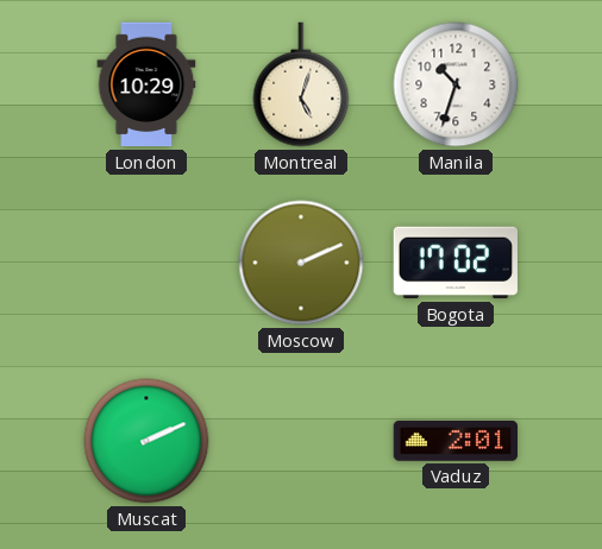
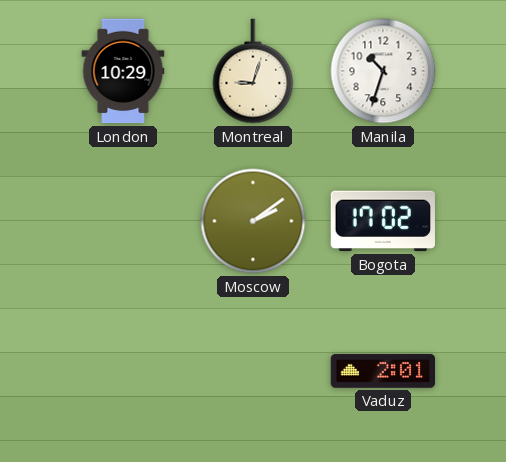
Montreal: 5:03 -> 9:03 (253, 71)
Moscow: 2:11 -> 2:09 (253, 221)
Muscat: 2:11 -> none (146, 441)
